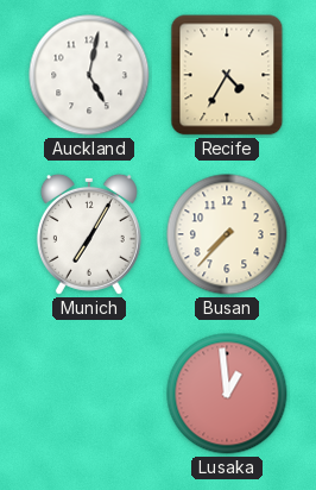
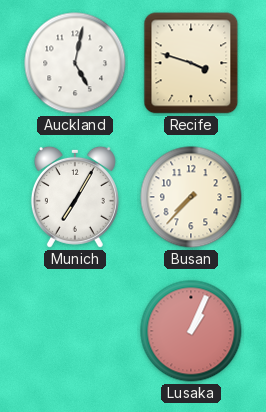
Recife: 4:35 -> 3:48 (191, 63)
Lusaka: 12:59 -> 1:04 (191, 331)
